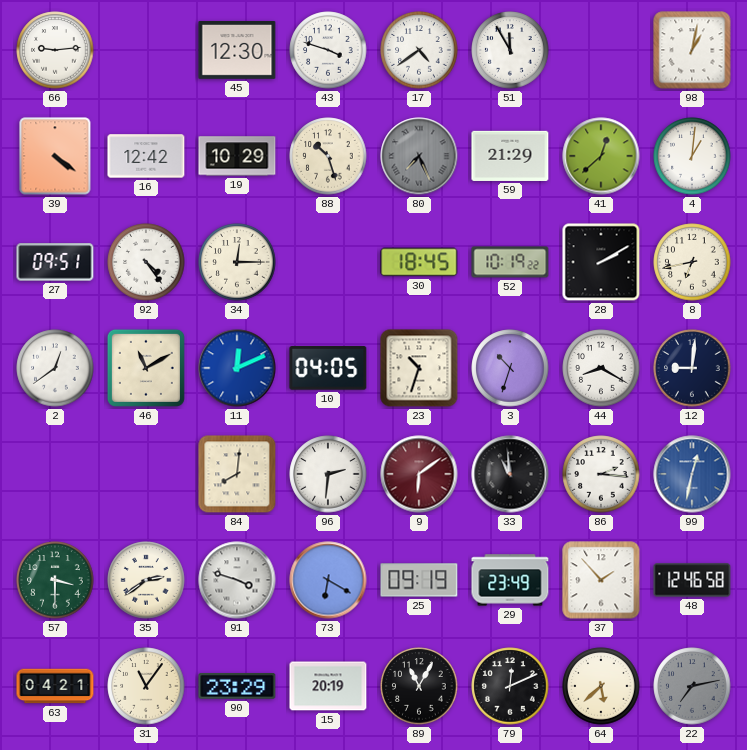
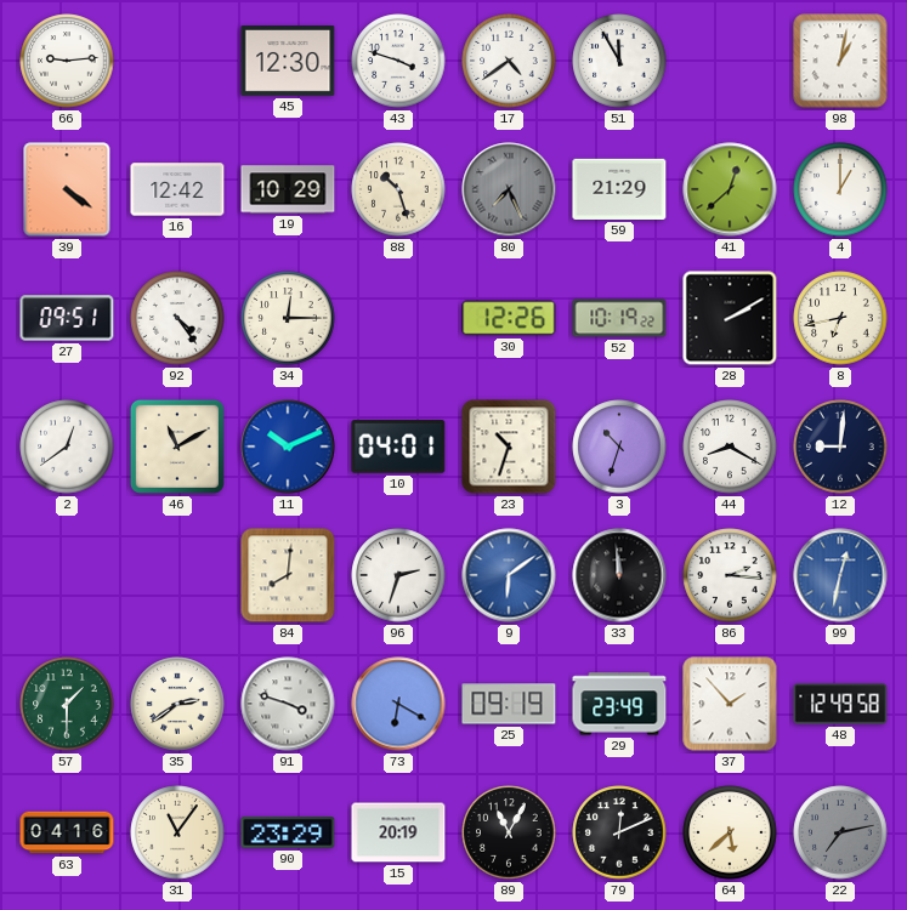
4: 1:01 -> 1:00 (840, 189)
30: 18:45 -> 12:26 (509, 318)
11: 12:11 -> 10:11 (288, 447)
10: 04:05 -> 04:01 (398, 447)
96: 2:31 -> 2:33 (398, 575)
9 dial: burgundy -> blue (509, 575)
33: 10:59 -> 11:59 (619, 575)
57: 3:30 -> 1:30 (67, 704)
48: 12:46 -> 12:49 (840, 704)
63: 04:21 -> 04:16 (67, 832)
